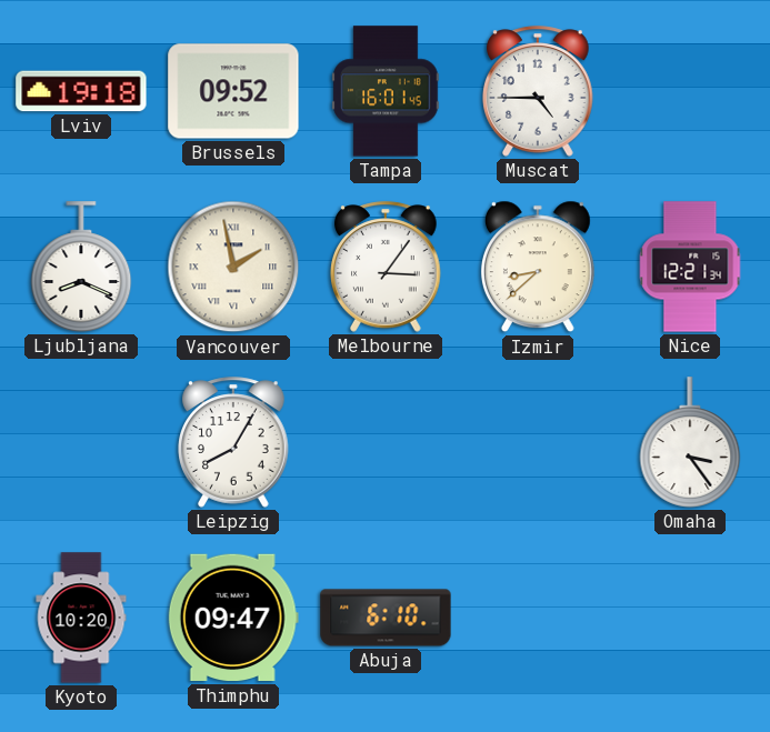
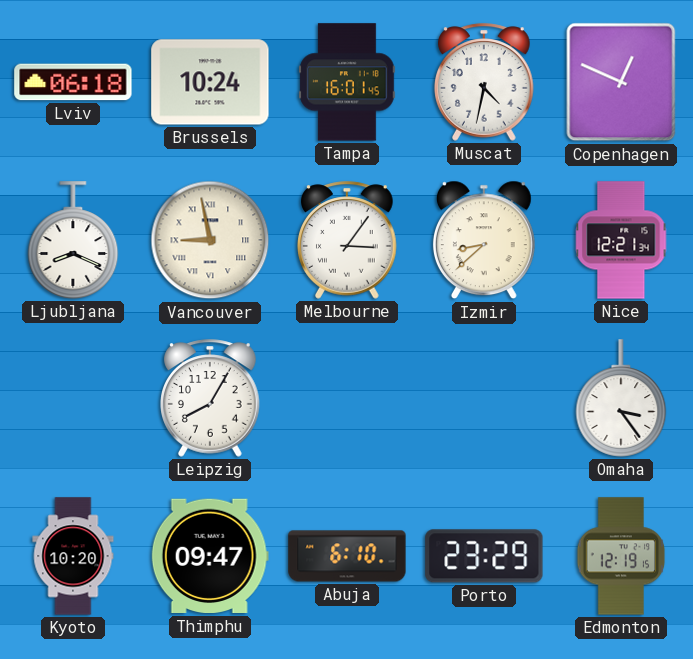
Lviv: 19:18 -> 06:18 (73, 82)
Brussels: 09:52 -> 10:24 (210, 82)
Muscat: 4:45 -> 4:32 (484, 82)
Copenhagen: none -> 12:49 (621, 82)
Vancouver: 1:58 -> 8:58 (210, 240)
Porto: none -> 23:29 (484, 556)
Edmonton: none -> 12:19 (621, 556)
